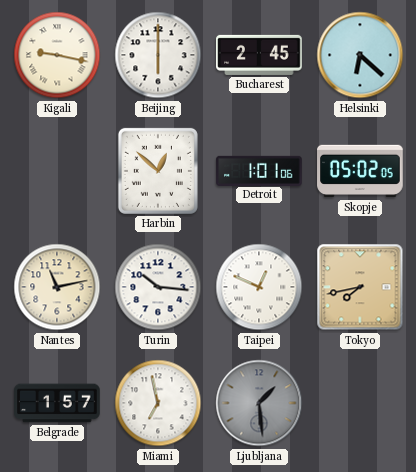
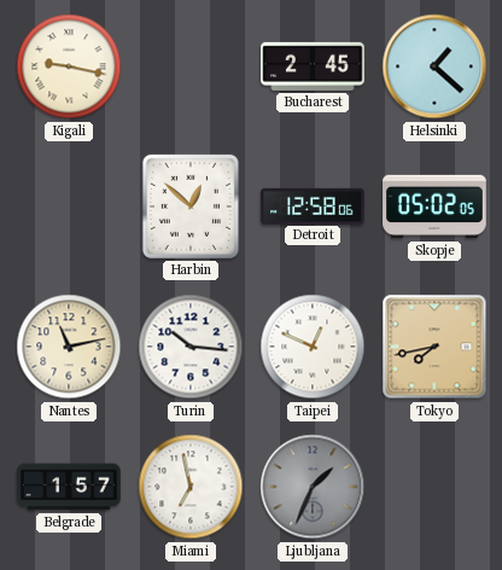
Beijing: 6:00 -> none (158, 55)
Helsinki: 6:22 -> 1:22 (434, 66)
Detroit: 1:01 -> 12:58 (313, 205)
Ljubljana: 1:29 -> 1:34 (313, 487)
